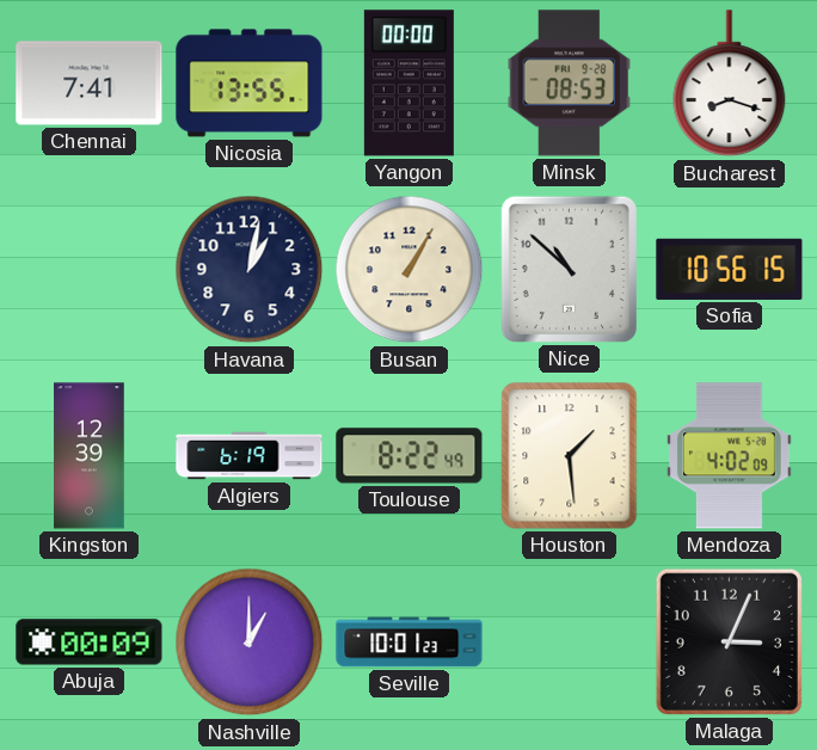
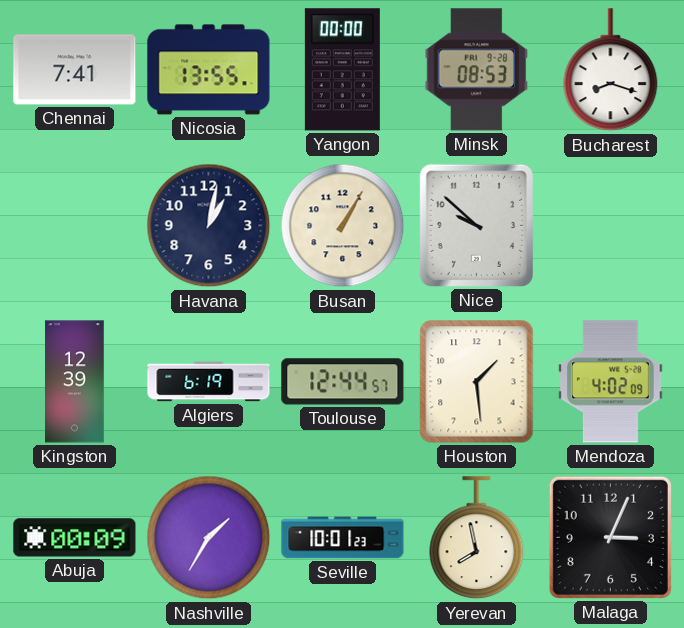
Nice: 10:52 -> 9:52 (476, 225)
Sofia: 10:56 -> none (730, 269)
Toulouse: 8:22 -> 12:44 (343, 382)
Nashville: 1:00 -> 1:35 (209, 538)
Yerevan: none -> 7:58 (477, 538)
